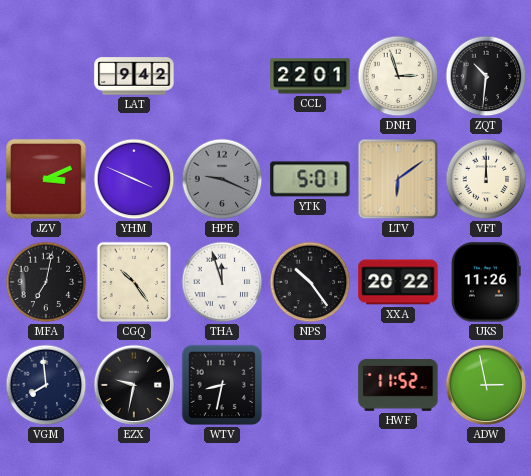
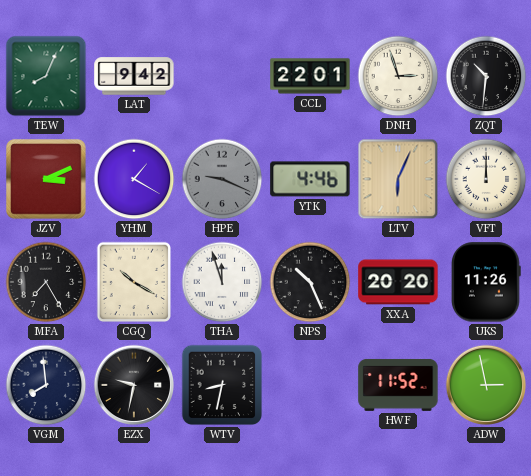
TEW: none -> 8:04 (46, 76)
YHM: 3:49 -> 1:20 (134, 179)
YTK: 5:01 -> 4:46 (310, 179)
LTV: 6:09 -> 6:04 (398, 179)
MFA: 7:02 -> 7:25 (46, 282)
CGQ: 10:24 -> 10:20 (134, 282)
NPS: 10:24 -> 10:26 (310, 282)
XXA: 20:22 -> 20:20 (398, 282)
